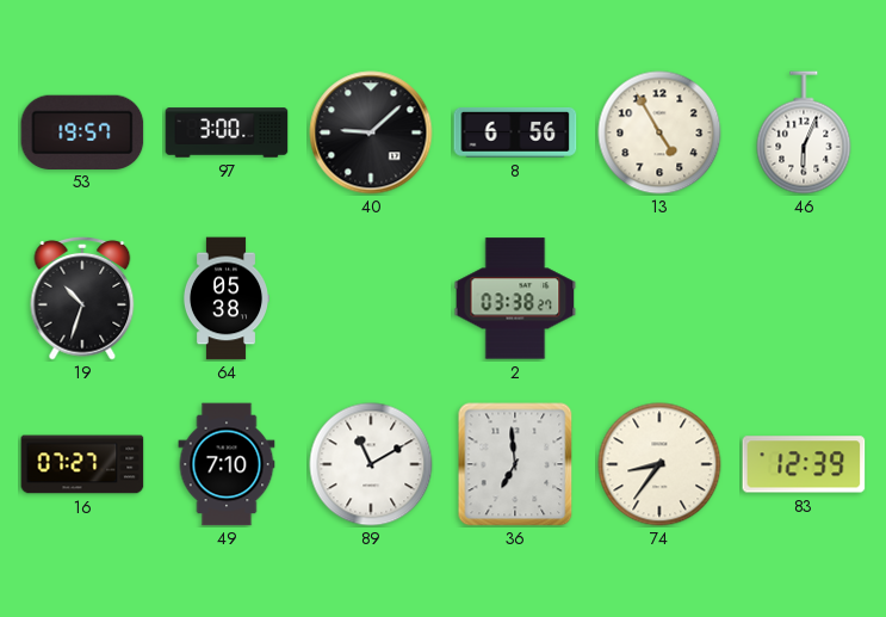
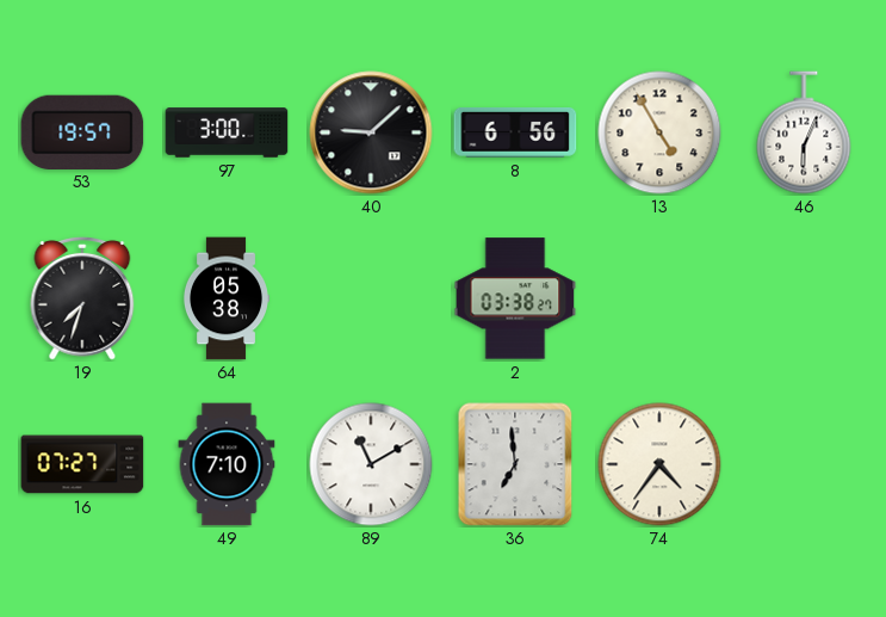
19: 10:33 -> 7:33 (82, 298)
74: 8:36 -> 4:36 (659, 464)
83: 12:39 -> none (804, 464)
